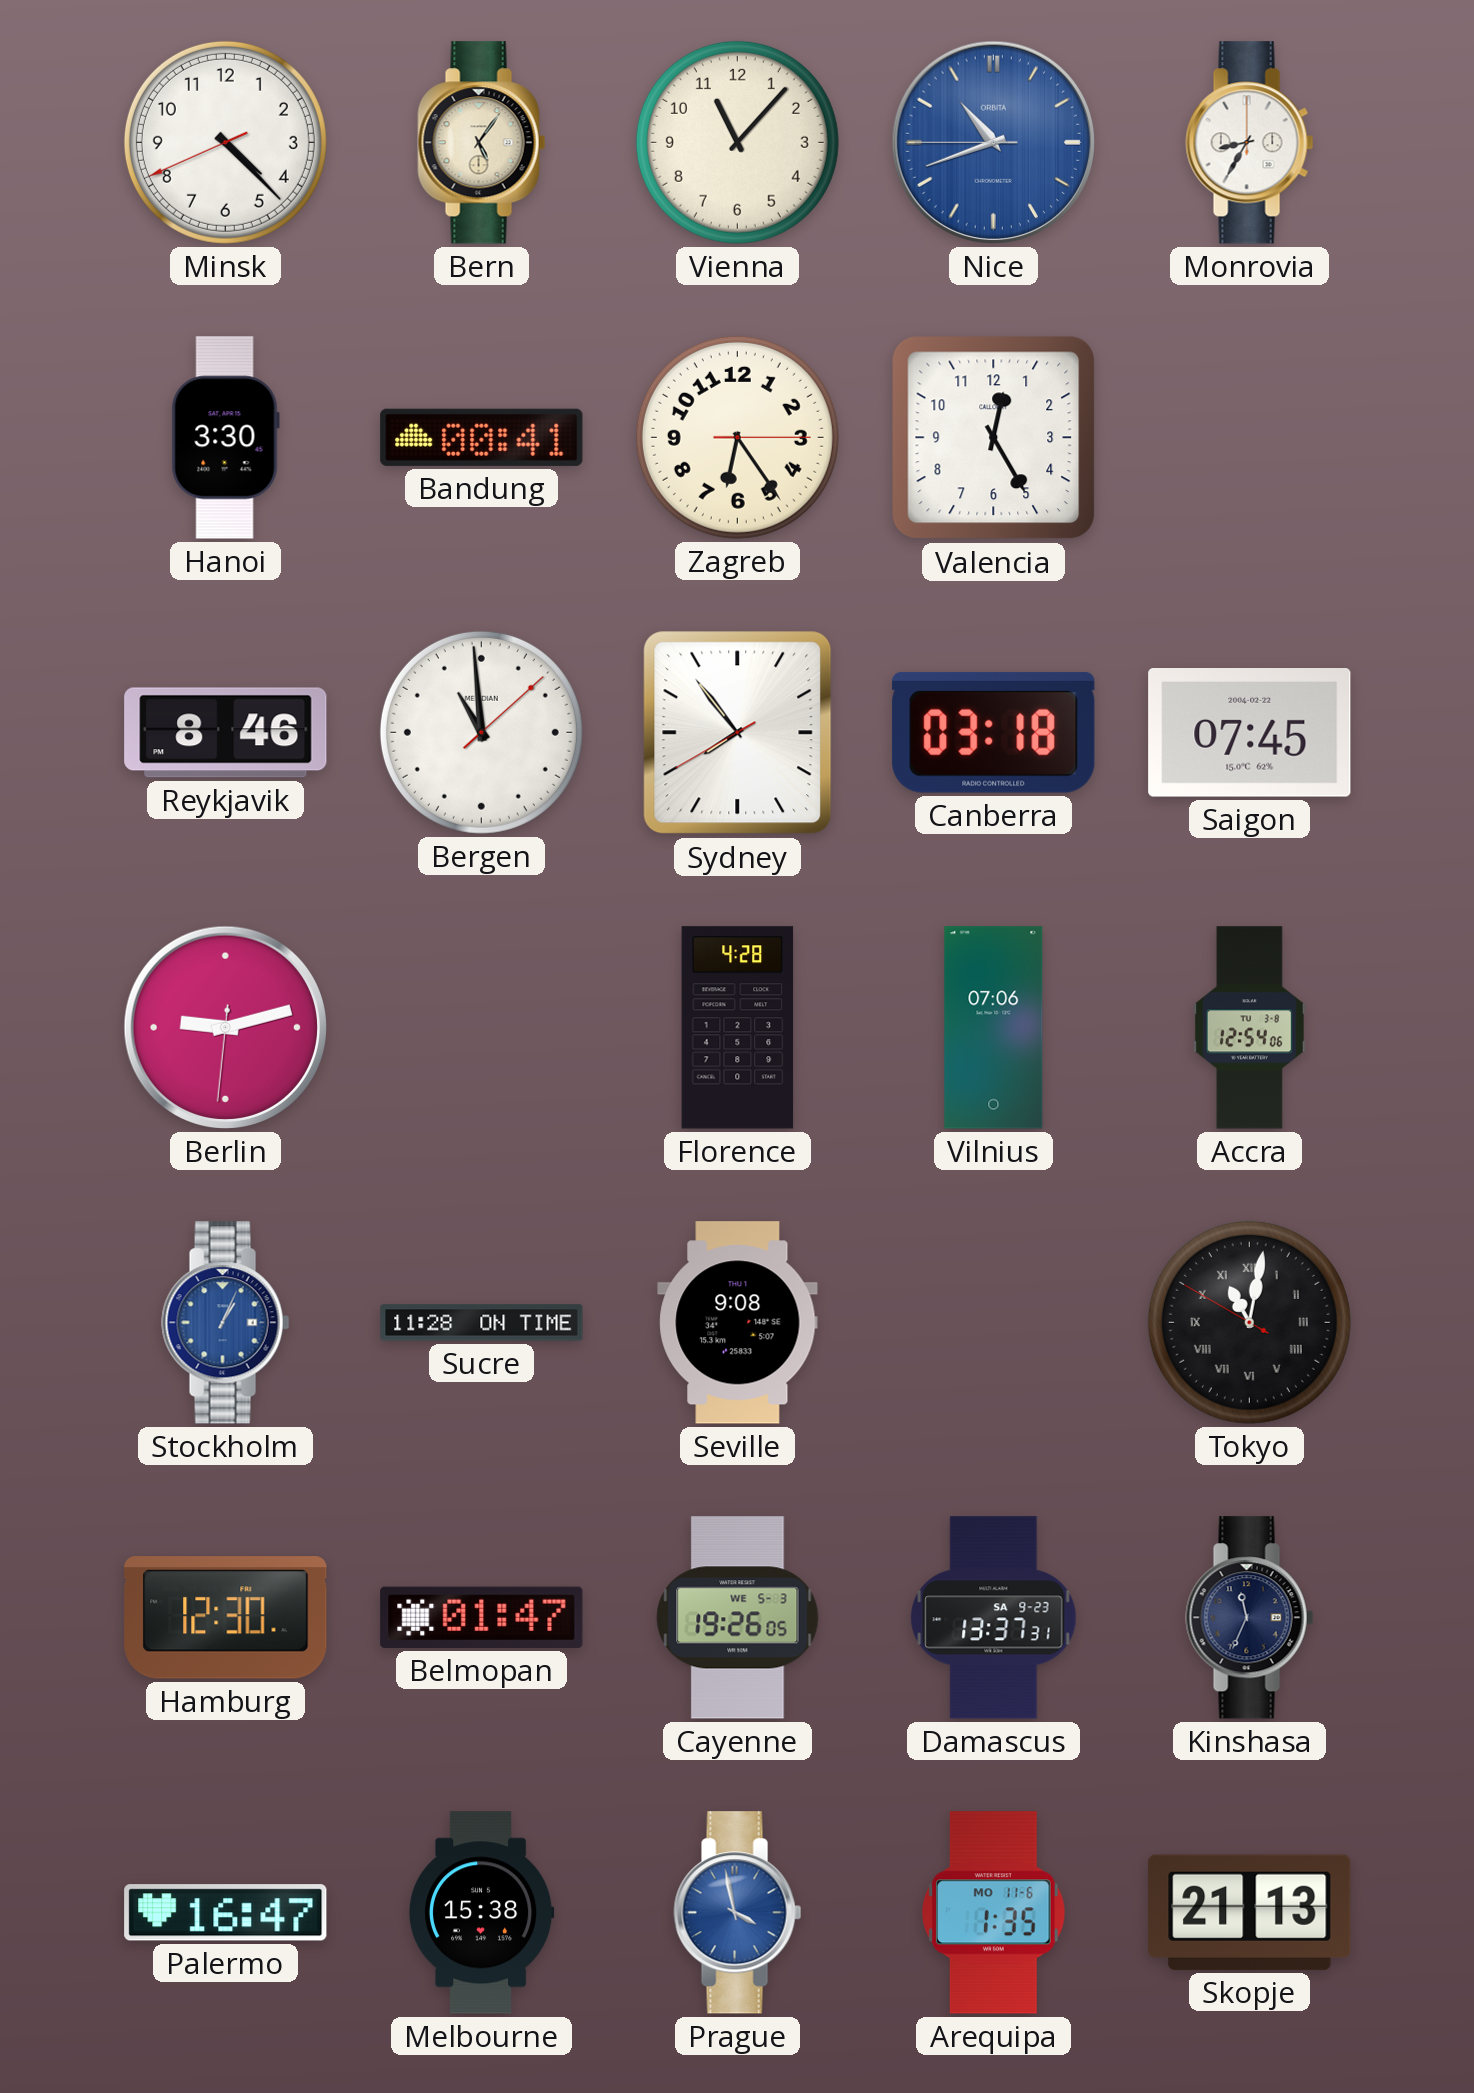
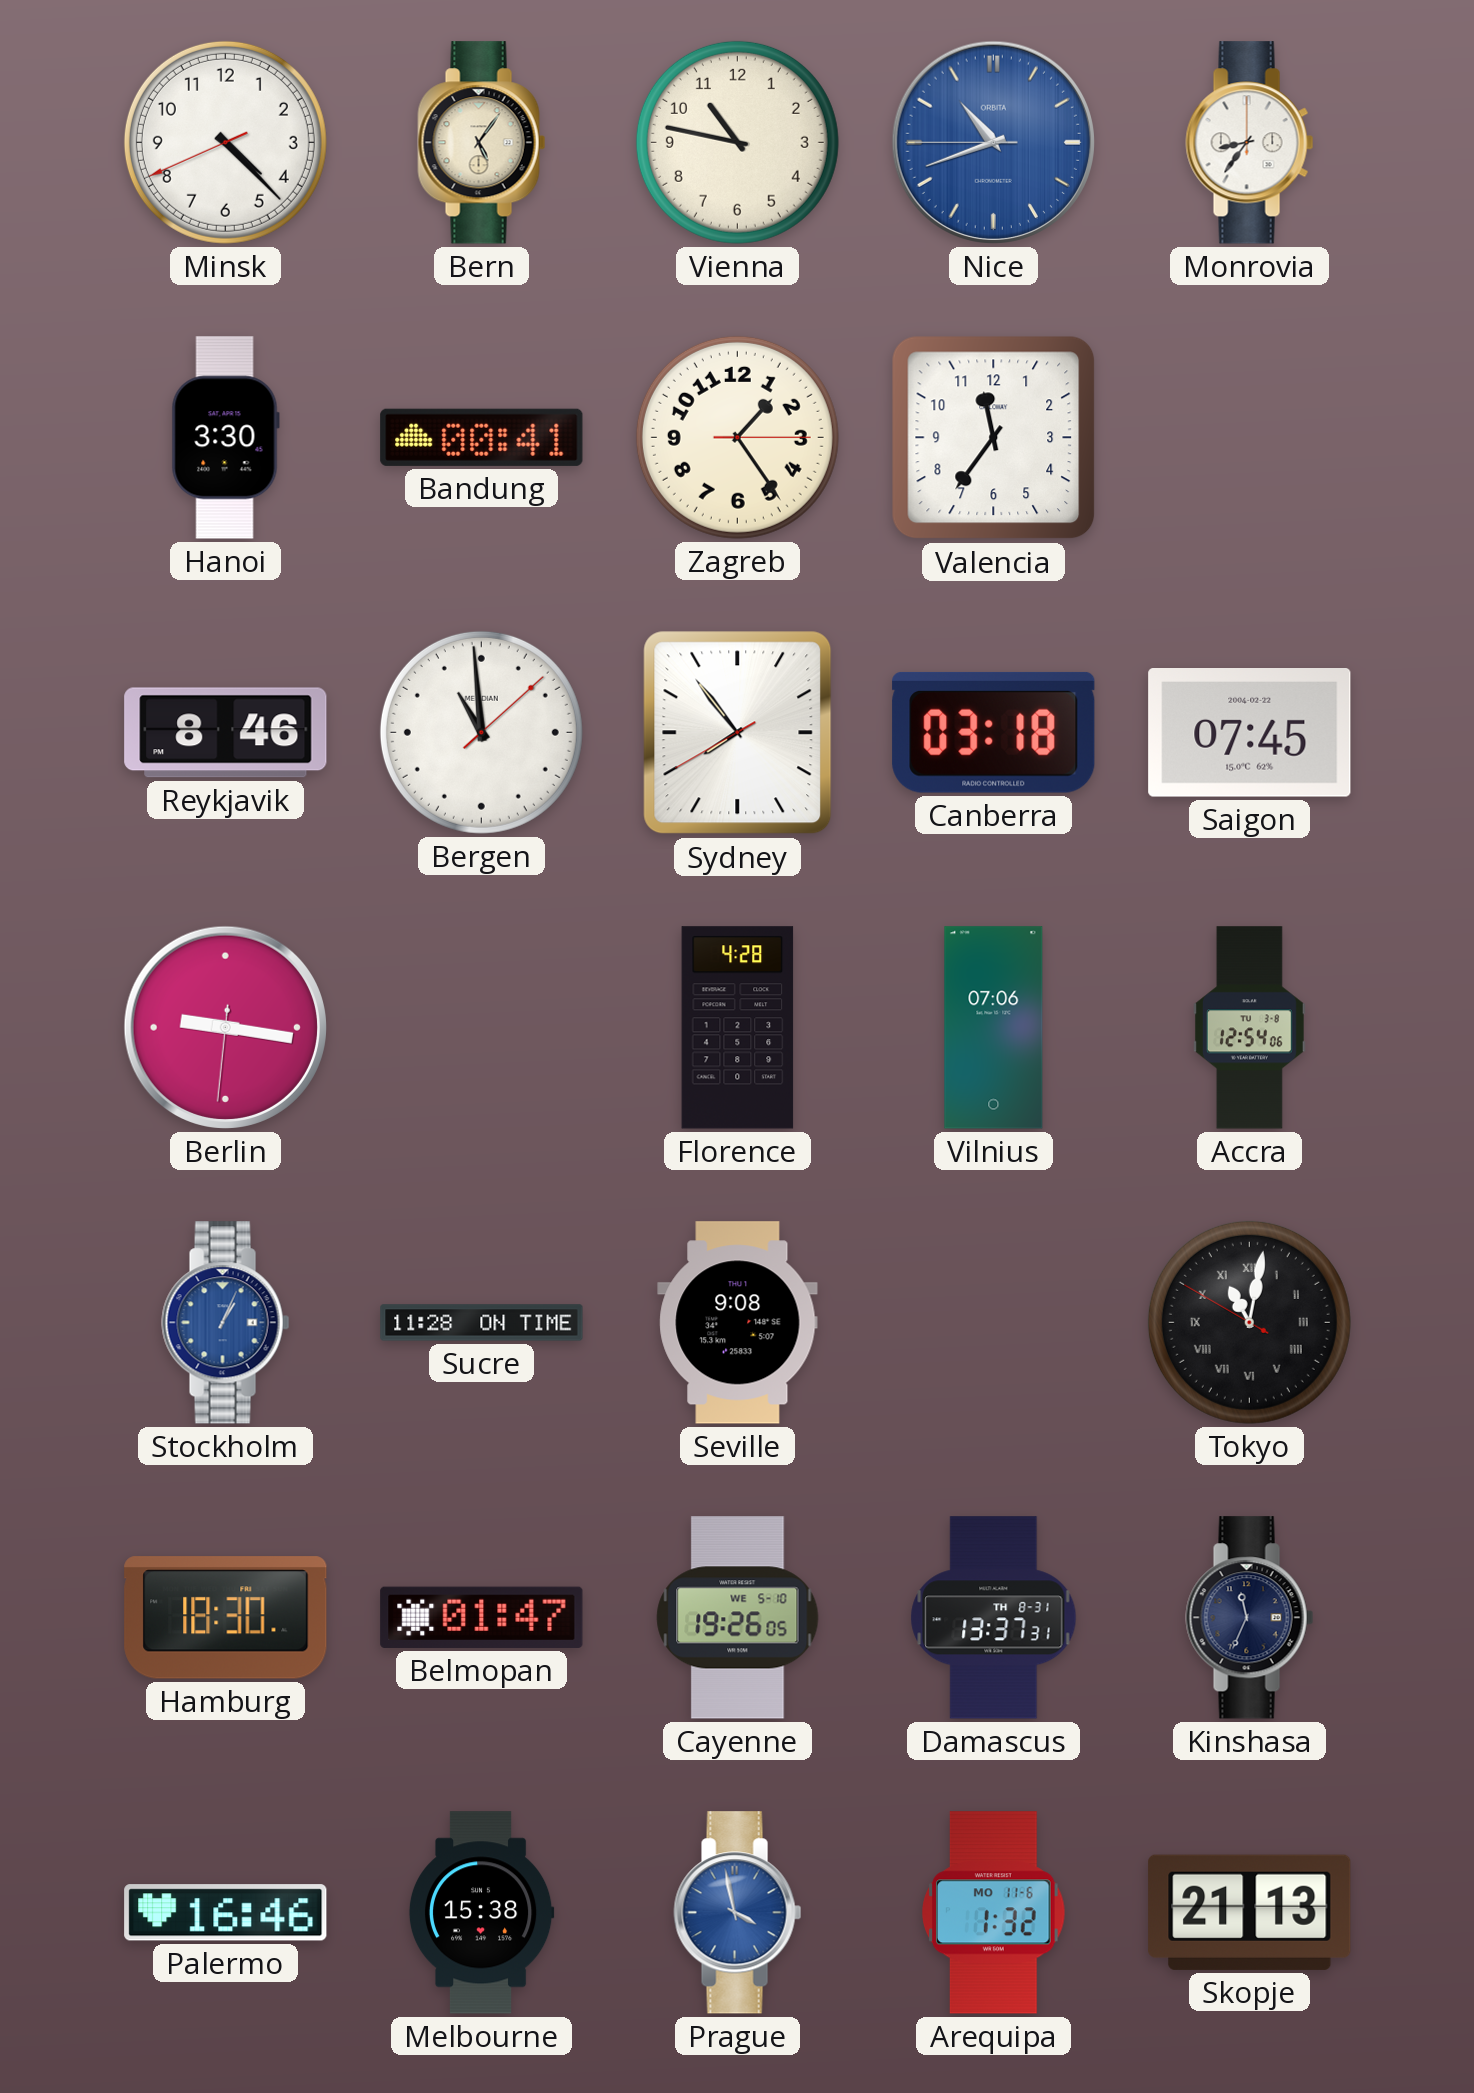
Vienna: 11:07 -> 10:47 (737, 142)
Monrovia: 8:35 -> 8:36 (1250, 143)
Zagreb: 6:24 -> 1:24 (737, 437)
Valencia: 12:25 -> 11:36 (994, 438)
Berlin: 9:12 -> 9:16 (225, 1027)
Hamburg: 12:30 -> 18:30 (226, 1618)
Cayenne date: WE 5-3 -> WE 5-10 (738, 1618)
Damascus date: SA 9-23 -> TH 8-31 (994, 1618)
Palermo: 16:47 -> 16:46 (226, 1913)
Arequipa: 1:35 -> 1:32 (994, 1913)
